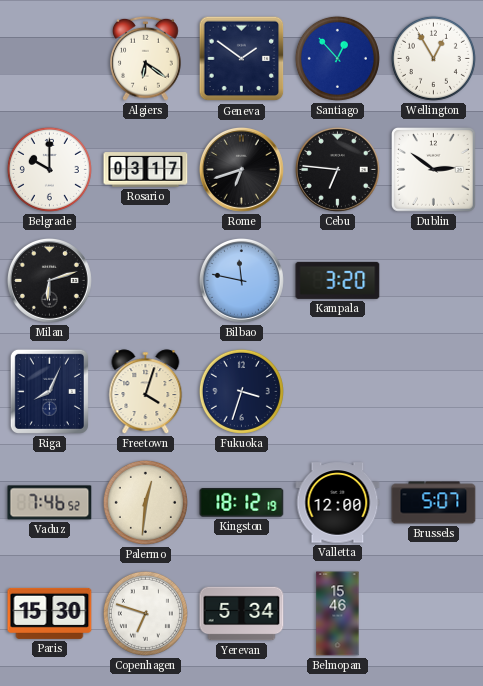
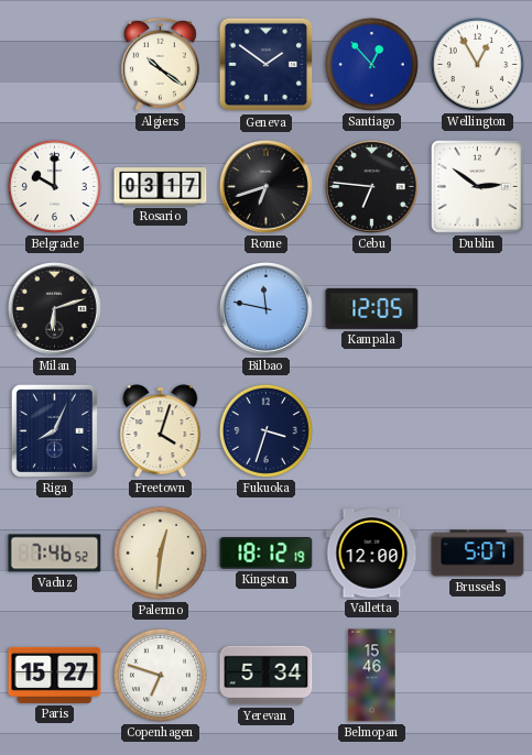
Algiers: 6:21 -> 10:21 (161, 64)
Kampala: 3:20 -> 12:05 (372, 308)
Paris: 15:30 -> 15:27 (55, 675)
